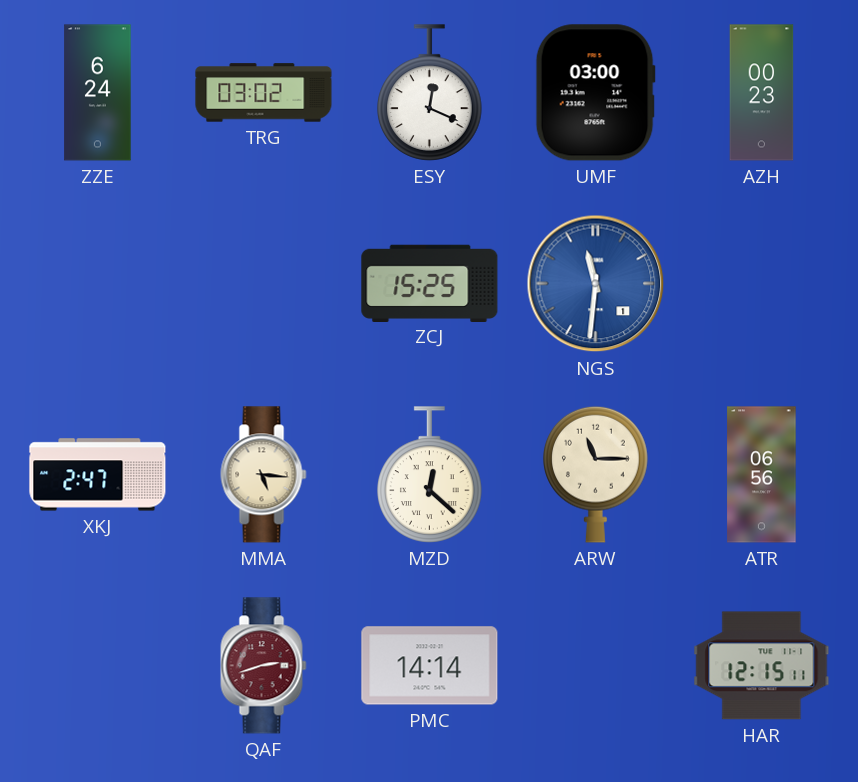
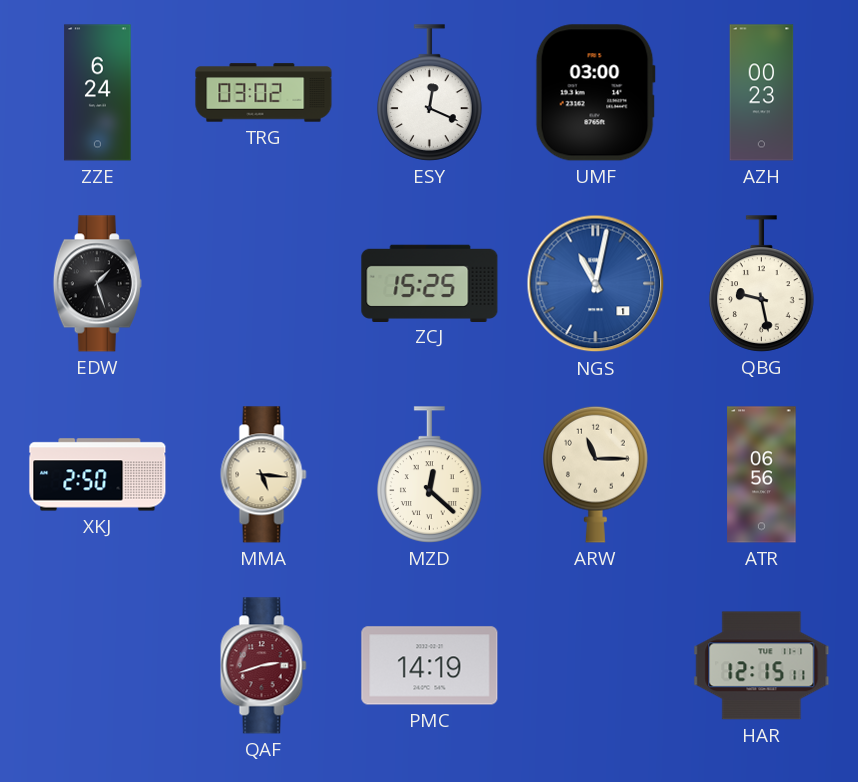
EDW: none -> 1:27 (97, 284)
NGS: 11:31 -> 11:02 (596, 284)
QBG: none -> 9:28 (762, 284)
XKJ: 2:47 -> 2:50 (98, 475)
PMC: 14:14 -> 14:19 (430, 666)
